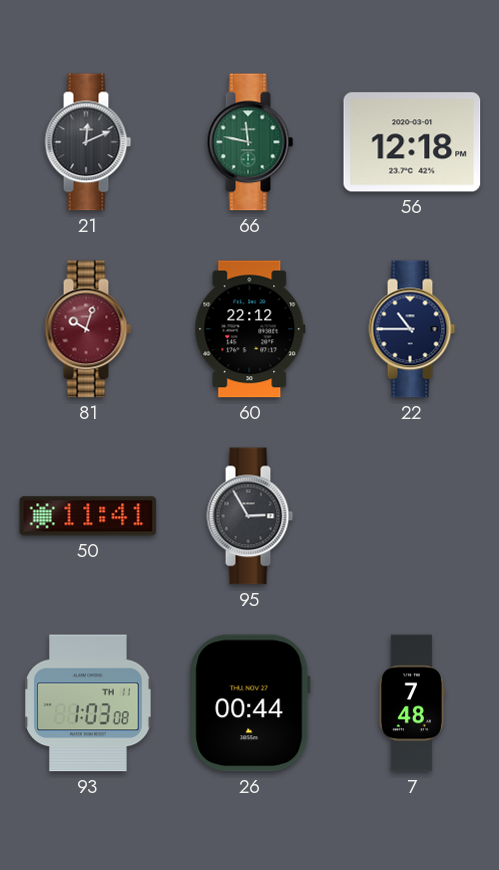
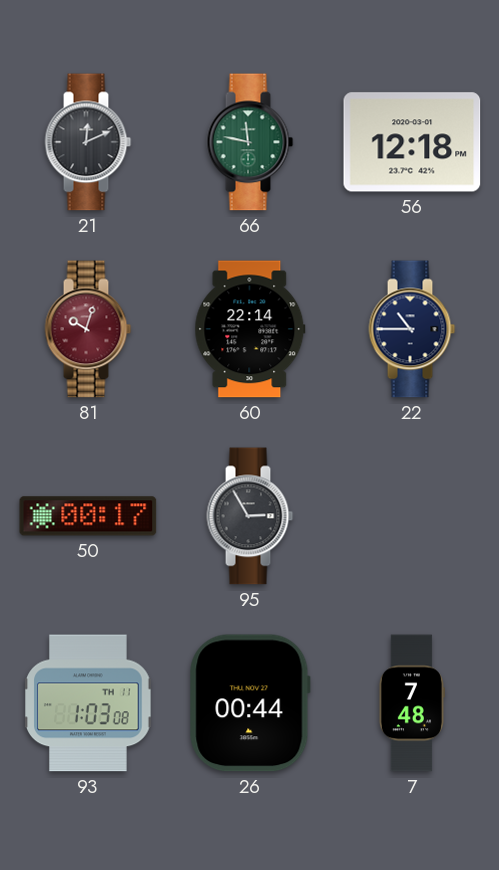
60: 22:12 -> 22:14 (250, 329)
50: 11:41 -> 00:17 (88, 516)
